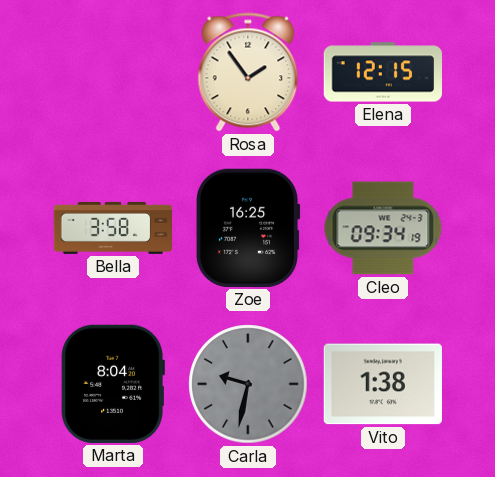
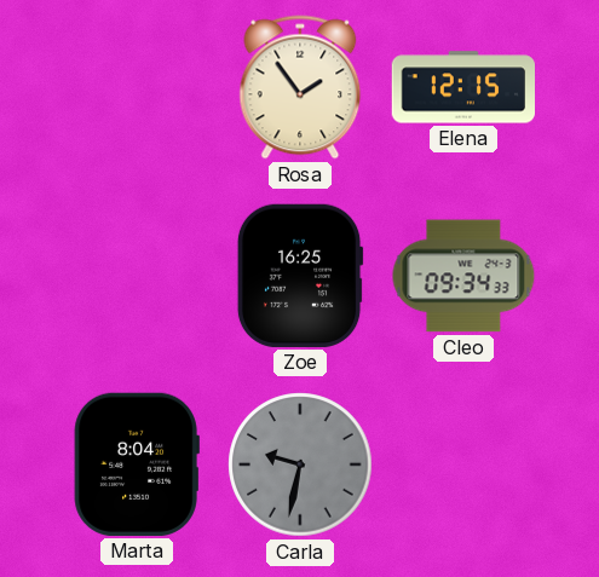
Bella: 3:58 -> none (113, 228)
Cleo: 09:34:19 -> 09:34:33 (463, 276)
Vito: 1:38 -> none (383, 384)
